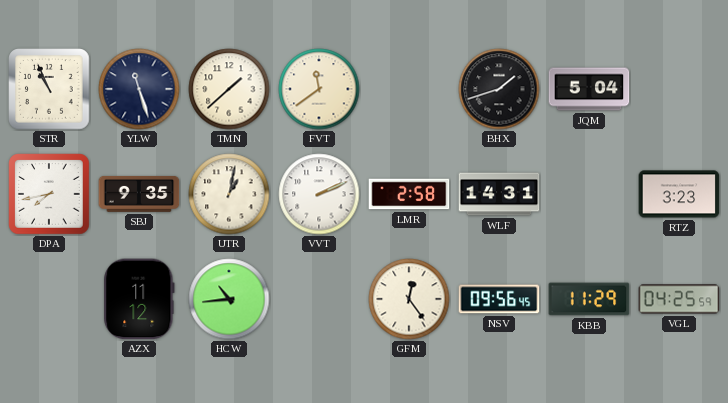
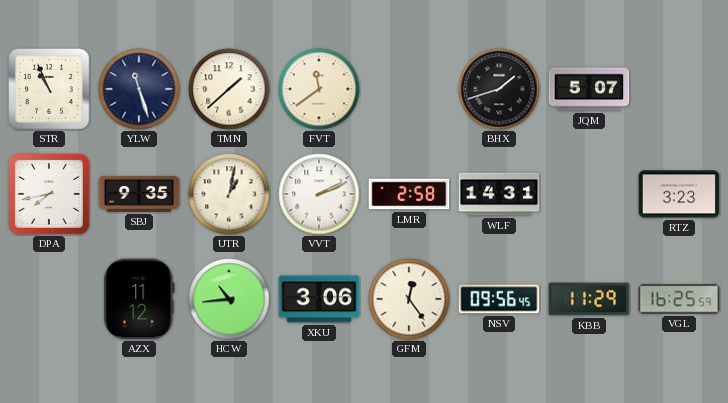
JQM: 5:04 -> 5:07 (589, 89)
XKU: none -> 3:06 (319, 299)
VGL: 04:25 -> 16:25 (679, 299)
